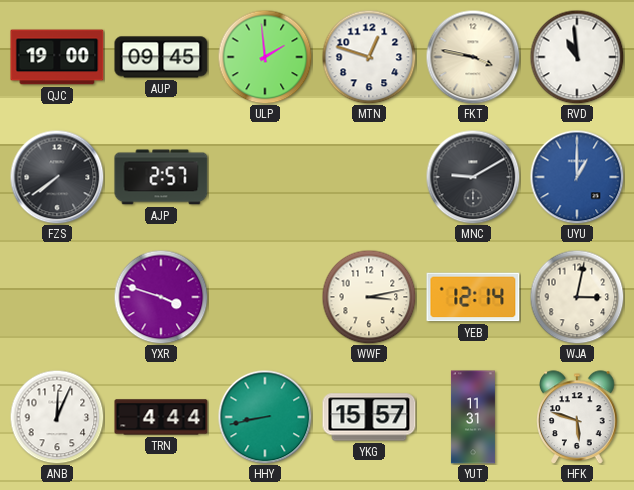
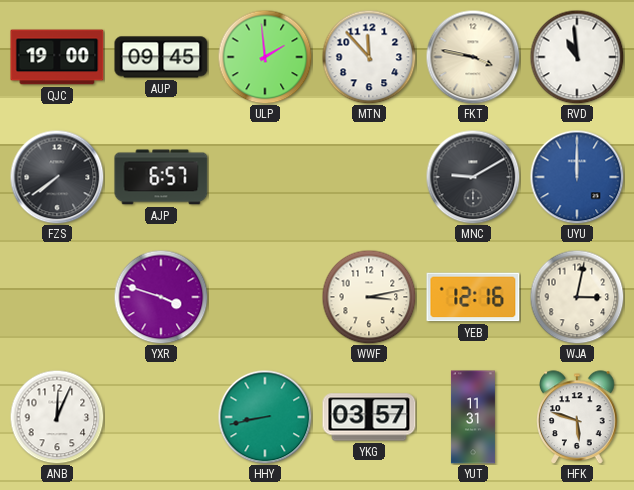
MTN: 12:48 -> 11:53 (369, 57)
AJP: 2:57 -> 6:57 (161, 177)
UYU: 1:00 -> 12:00 (577, 177)
YEB: 12:14 -> 12:16 (473, 297)
TRN: 4:44 -> none (161, 417)
YKG: 15:57 -> 03:57 (369, 417)
